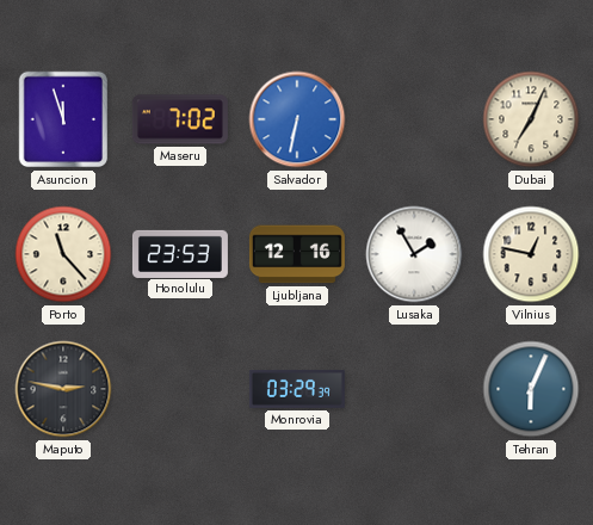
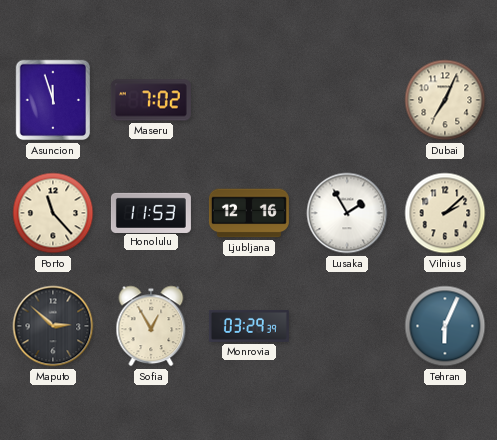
Salvador: 6:32 -> none (297, 119)
Honolulu: 23:53 -> 11:53 (151, 212)
Vilnius: 12:47 -> 2:08 (445, 213)
Maputo: 2:47 -> 2:52 (53, 326)
Sofia: none -> 12:55 (151, 326)
